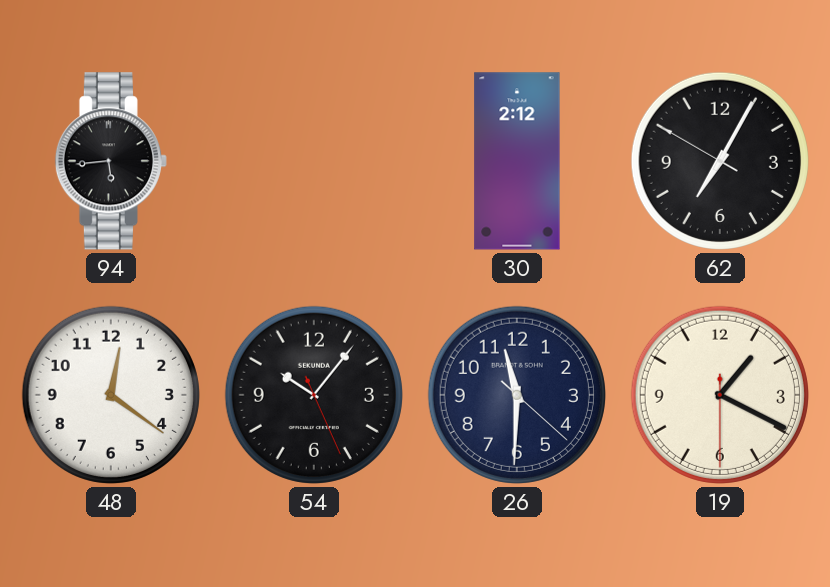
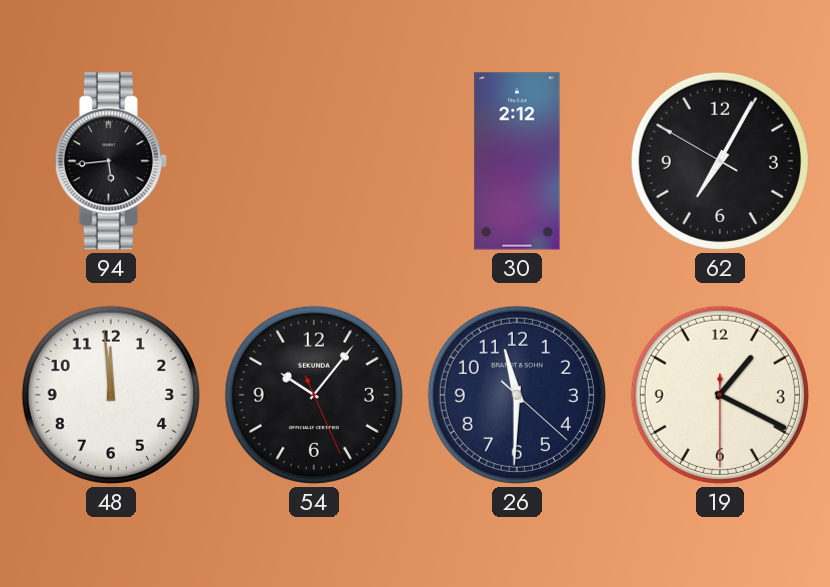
48: 12:21 -> 11:59 (111, 395)
